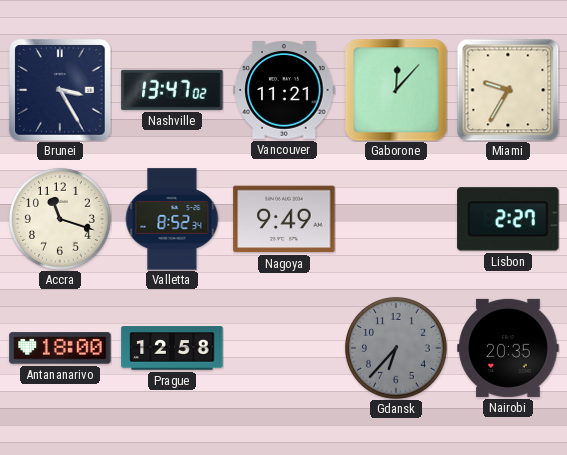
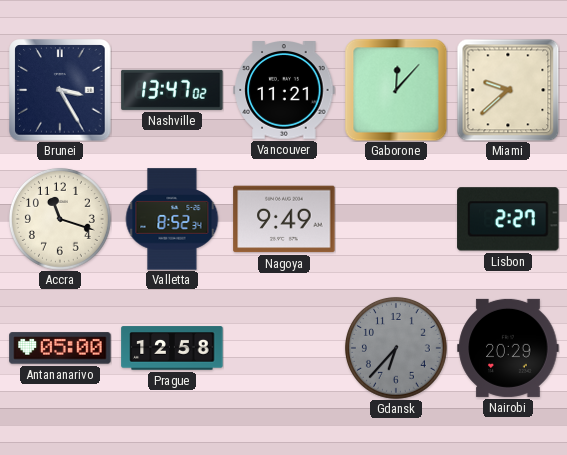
Miami: 9:35 -> 9:38 (508, 90)
Antananarivo: 18:00 -> 05:00 (60, 348)
Nairobi: 20:35 -> 20:29 (508, 348)
